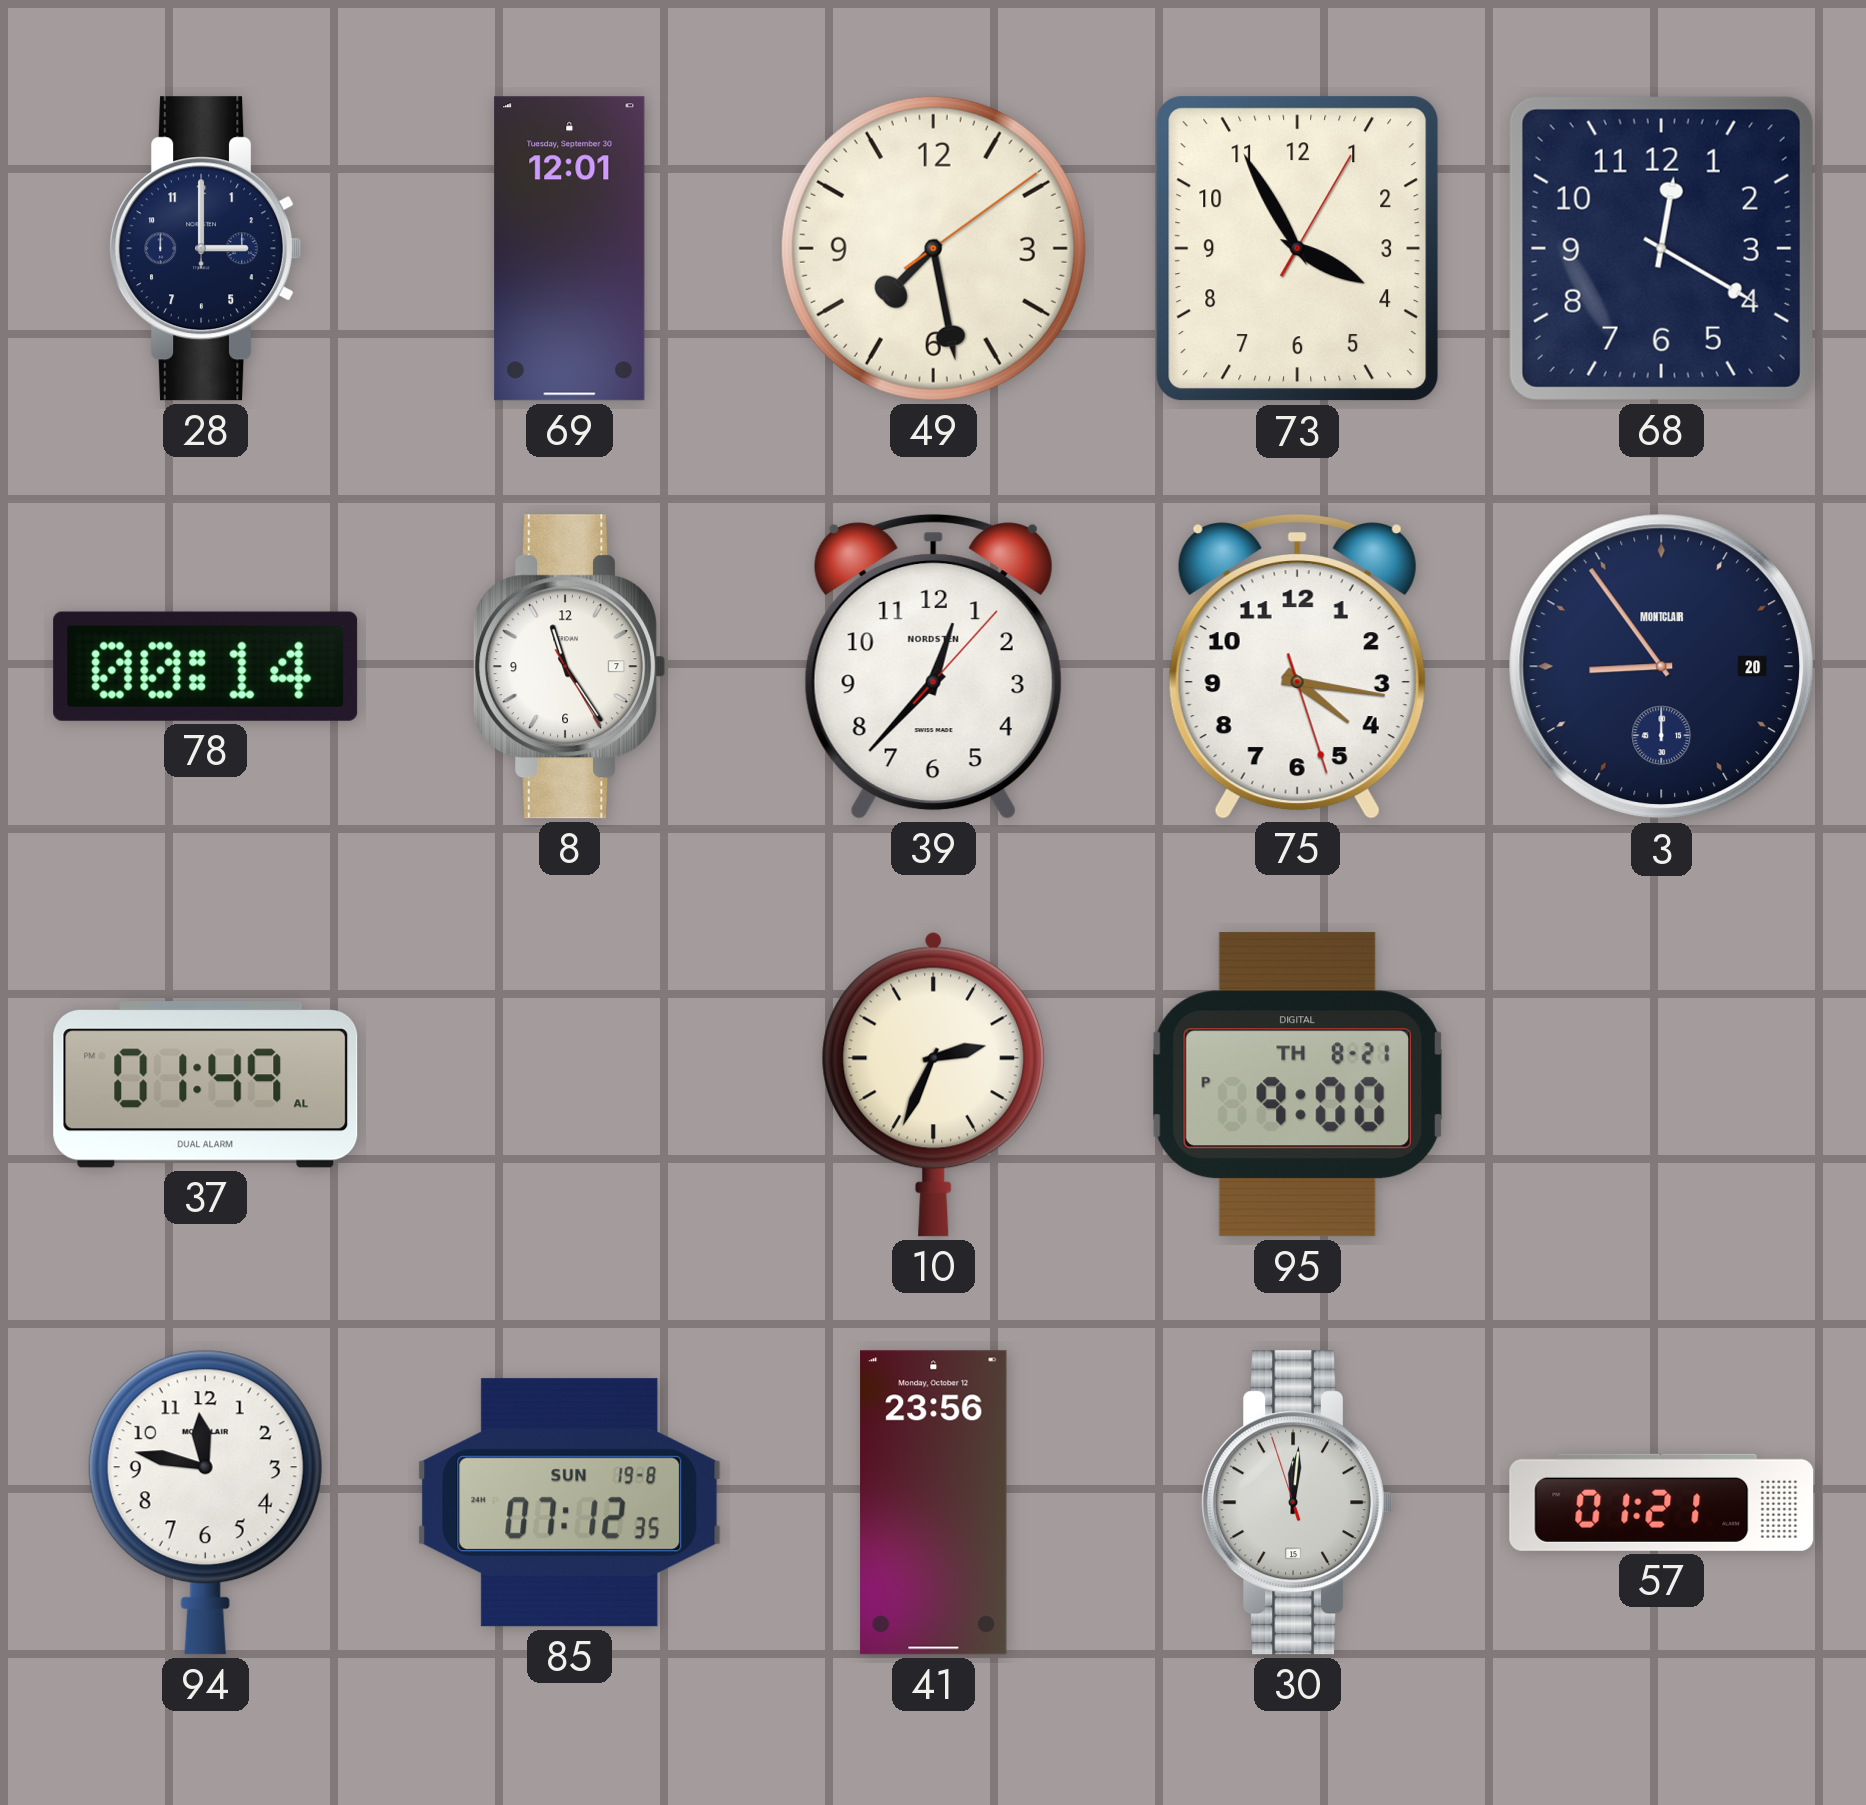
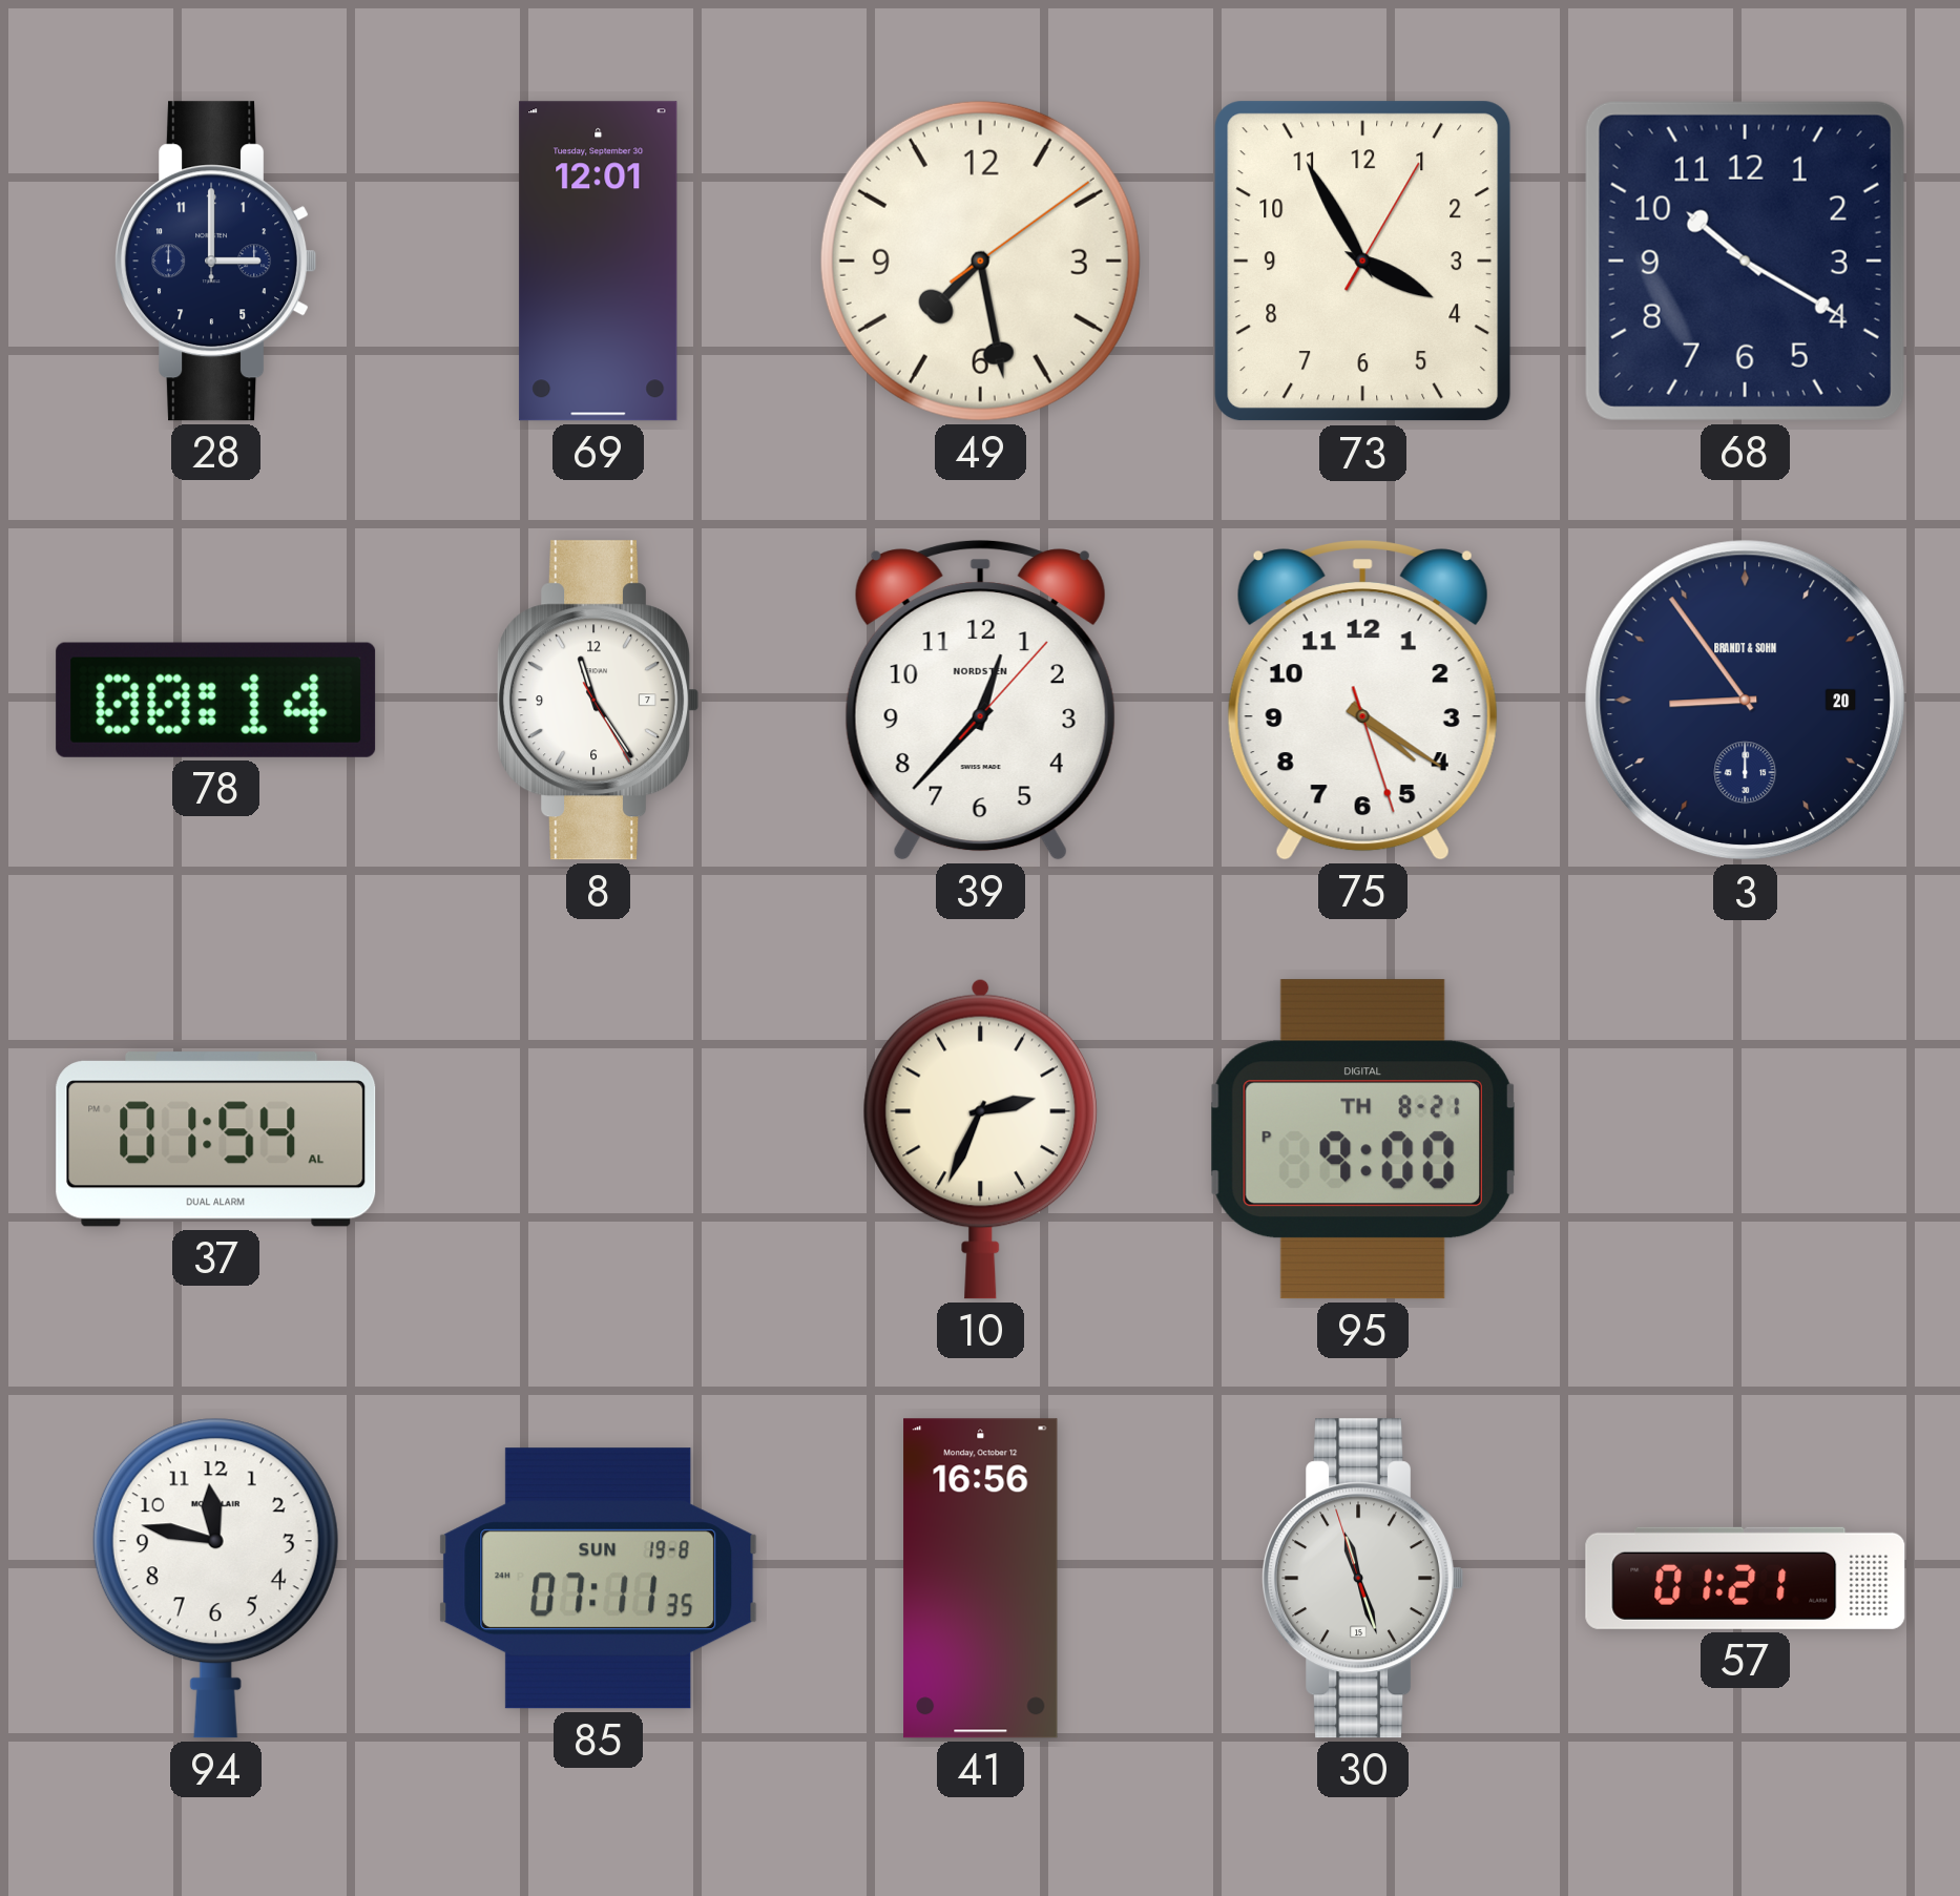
68: 12:20 -> 10:20 (1745, 261)
75: 4:16 -> 4:20 (1362, 701)
3 brand: MONTCLAIR -> BRANDT & SOHN (1746, 701)
37: 01:49 -> 01:54 (216, 1140)
85: 07:12 -> 07:11 (599, 1579)
41: 23:56 -> 16:56 (981, 1579)
30: 12:00 -> 11:26 (1363, 1579)
